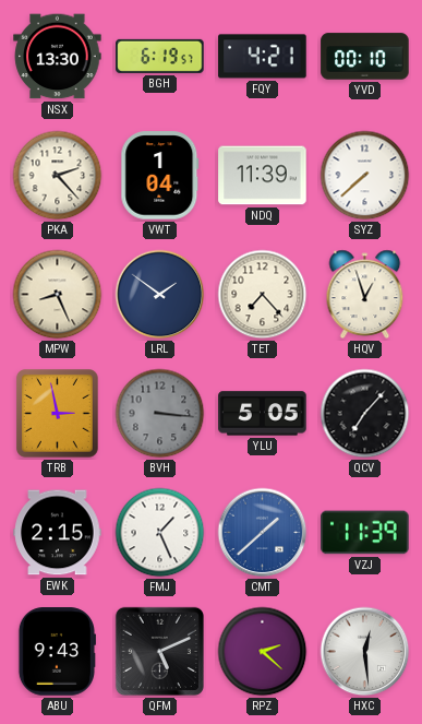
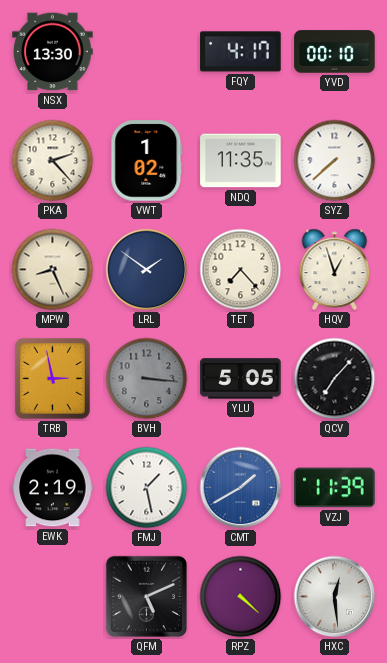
BGH: 6:19 -> none (160, 56)
FQY: 4:21 -> 4:17 (241, 52)
VWT: 1:04 -> 1:02 (147, 161)
NDQ: 11:39 -> 11:35 (241, 161)
EWK: 2:15 -> 2:19 (53, 488)
FMJ: 1:26 -> 1:28 (147, 488)
CMT: 1:38 -> 1:40 (241, 488)
ABU: 9:43 -> none (57, 652)
RPZ: 2:22 -> 4:22 (241, 597)
